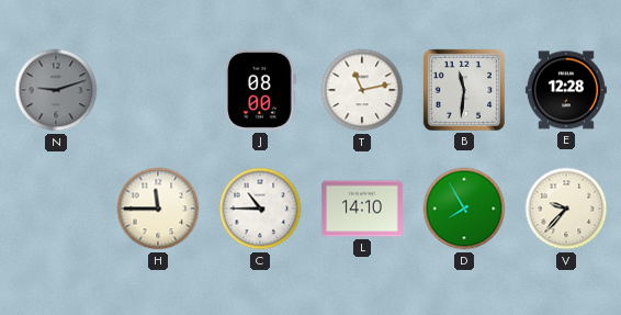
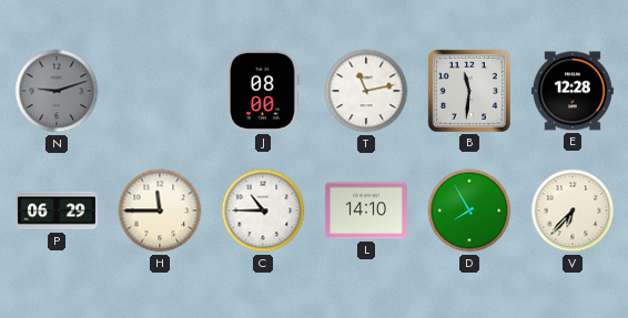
P: none -> 06:29 (57, 211)
V: 9:37 -> 6:37 (573, 211)
